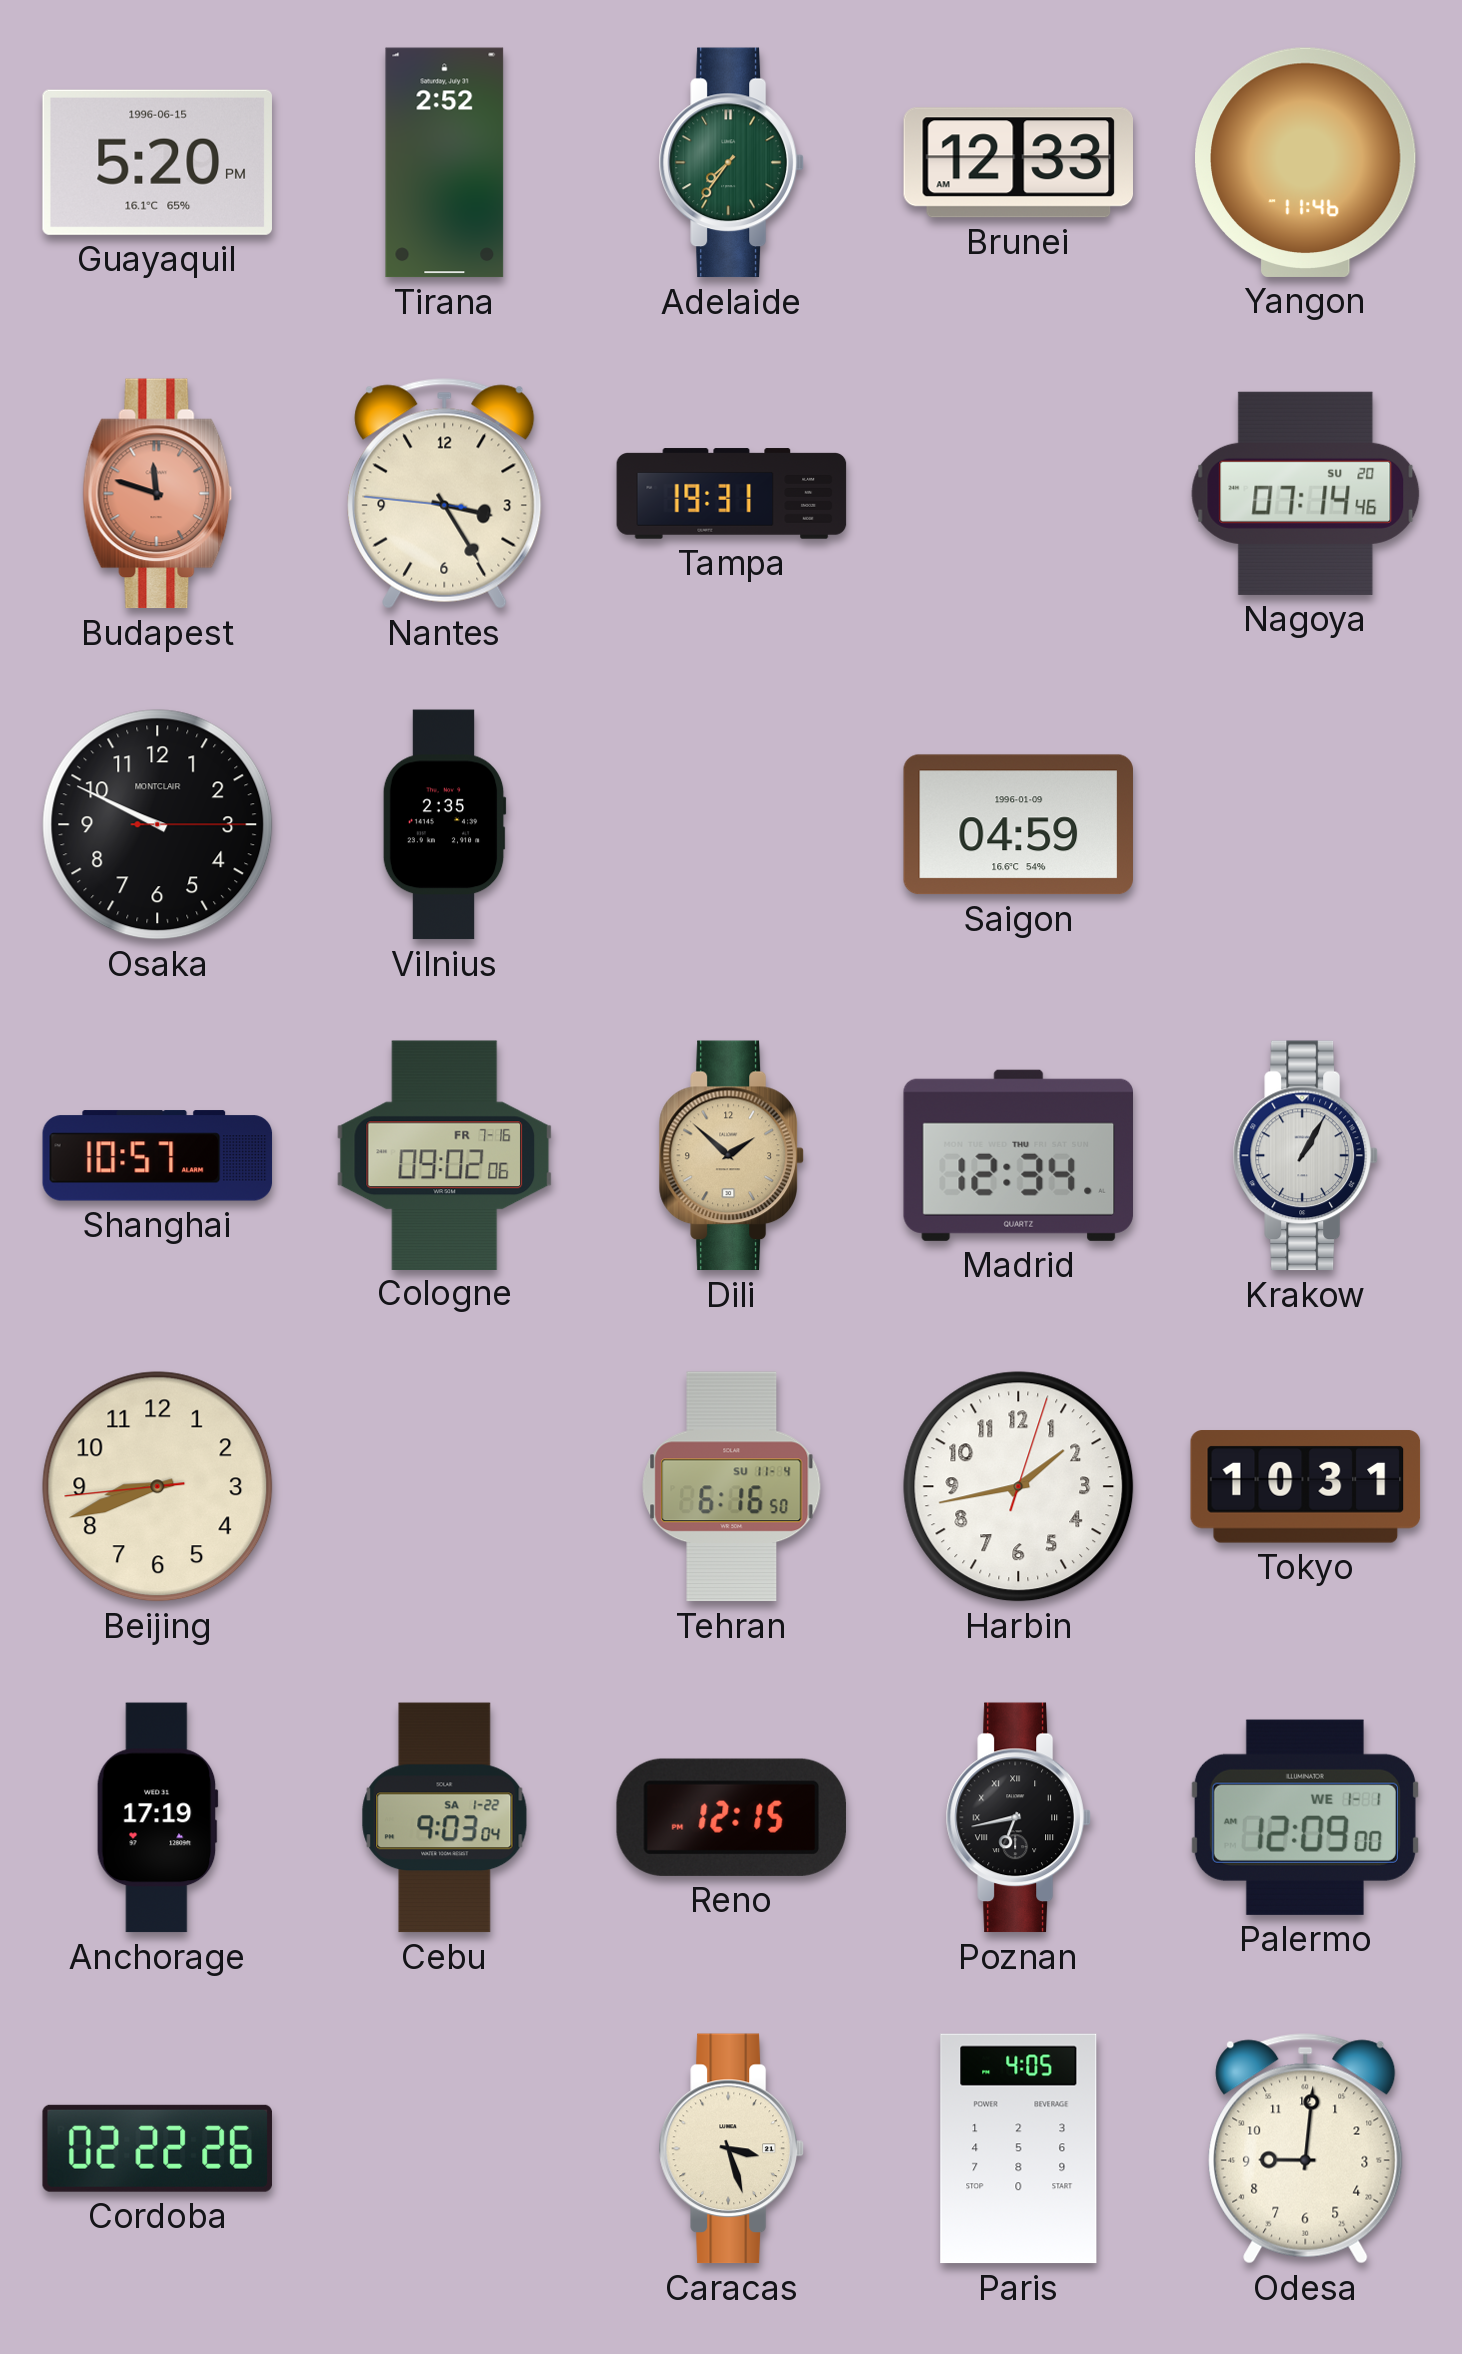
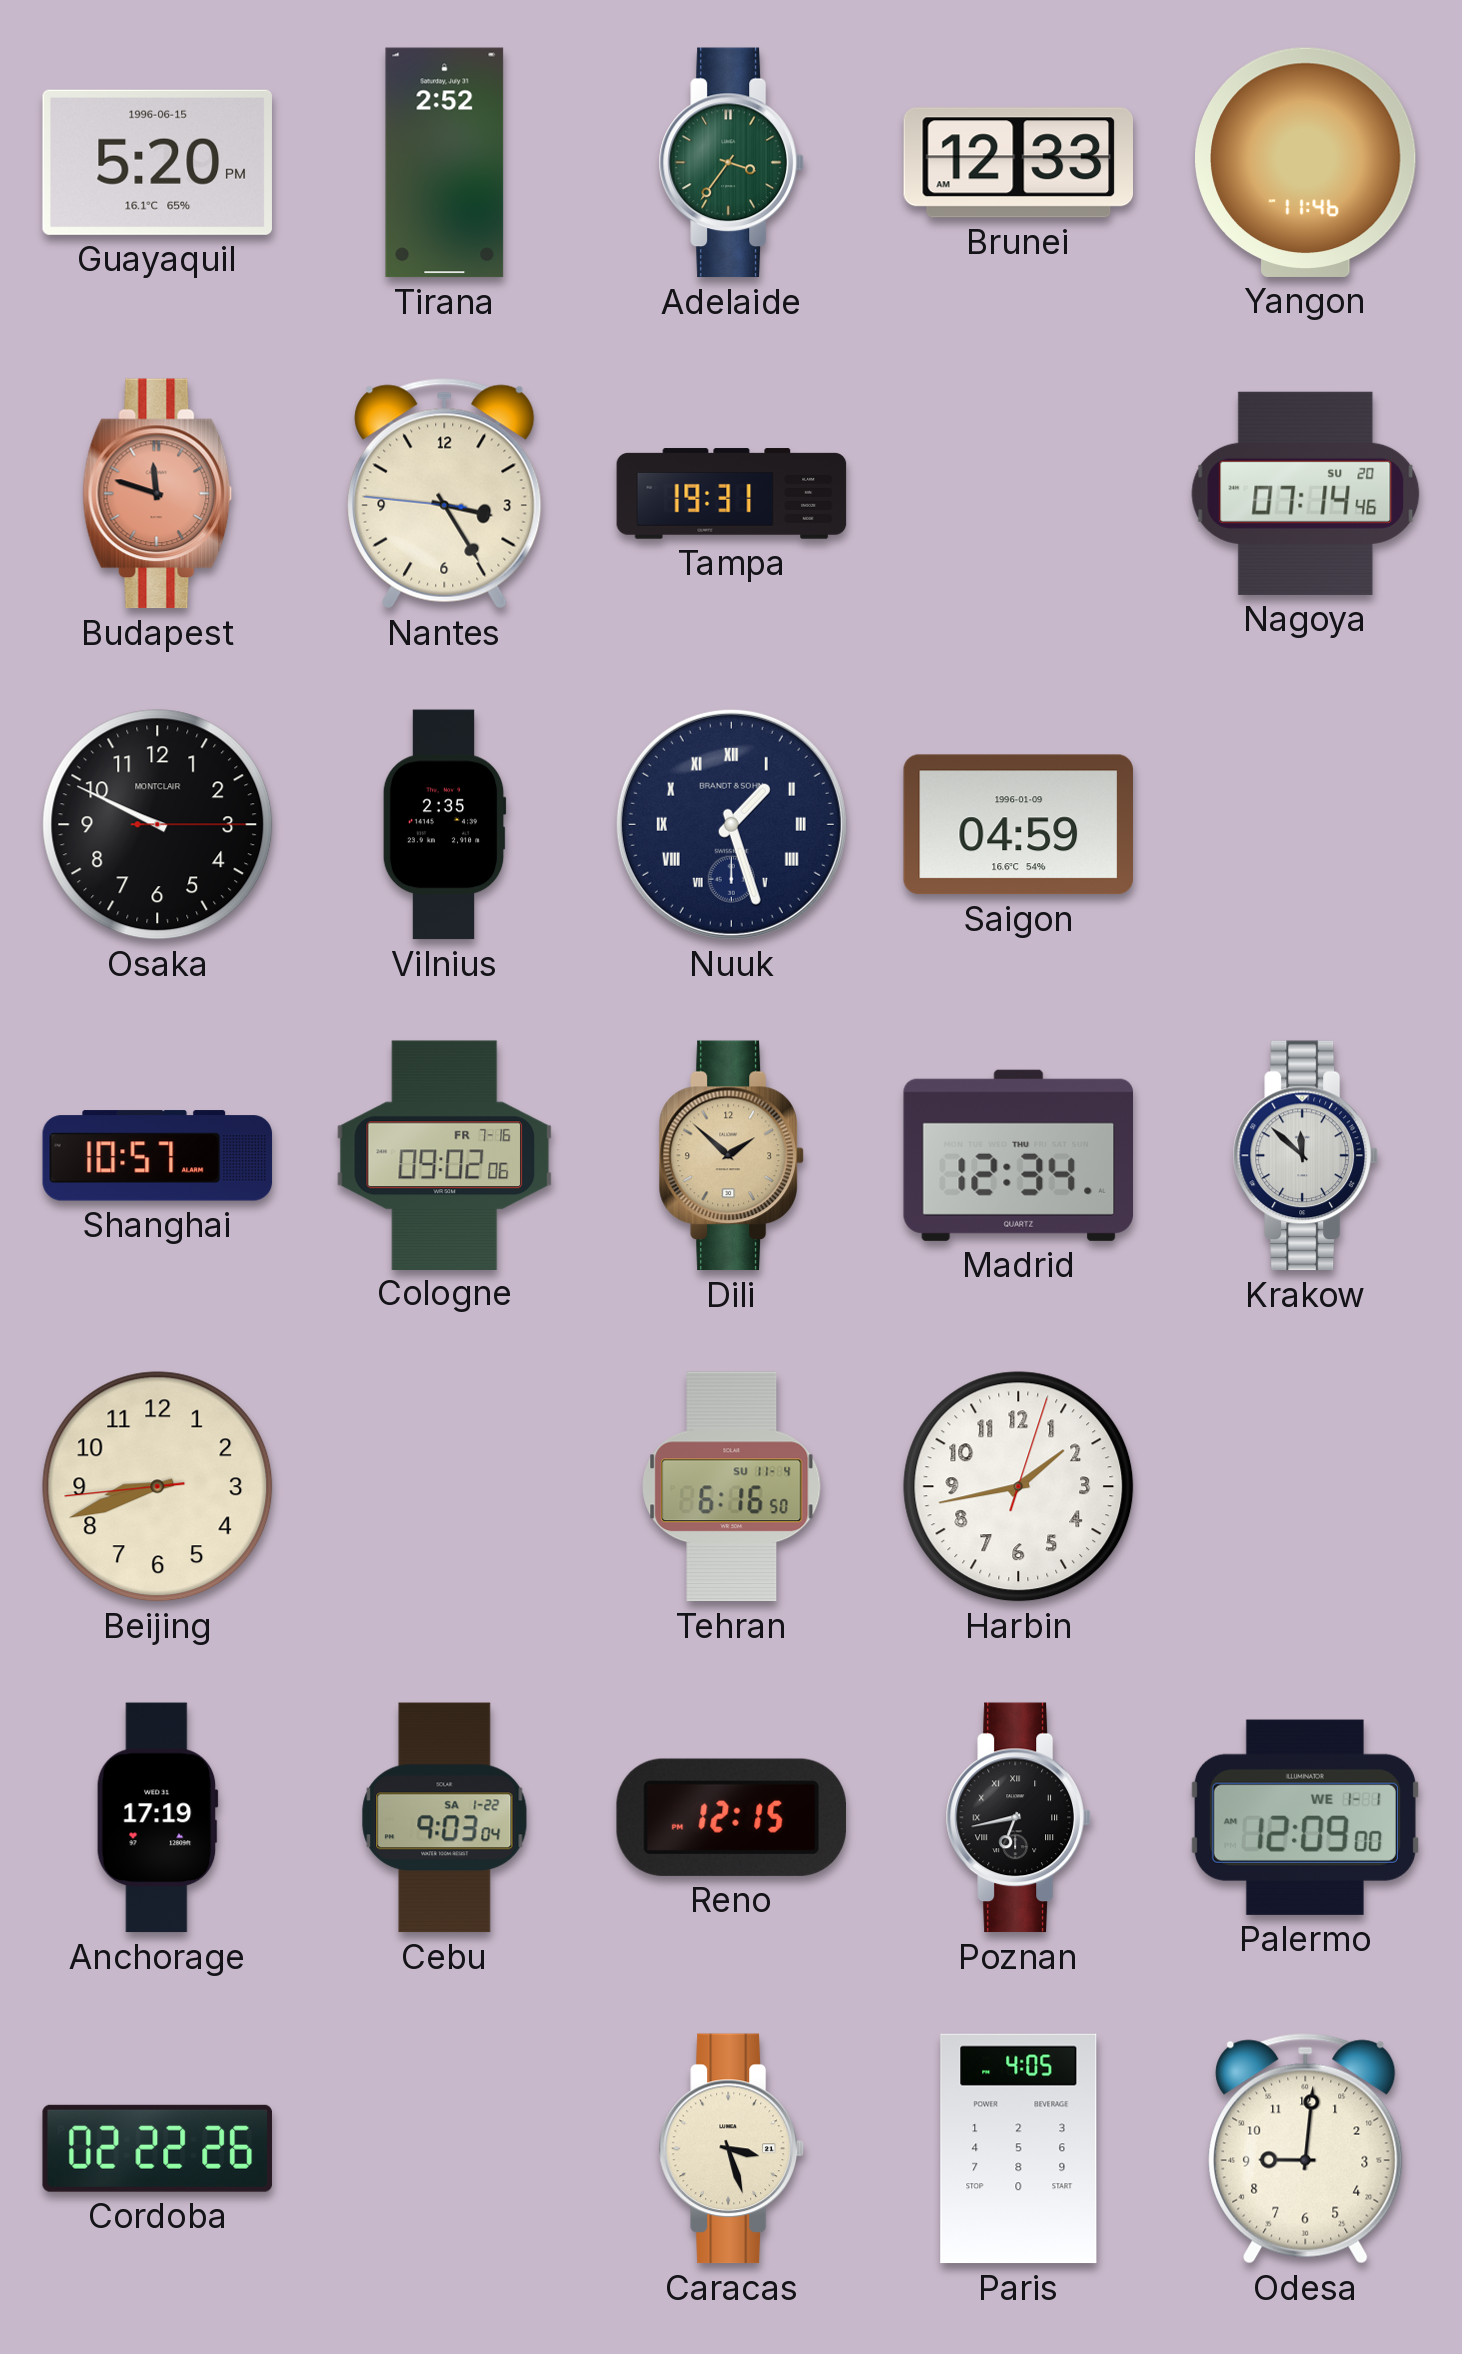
Adelaide: 7:36 -> 3:36 (731, 163)
Nuuk: none -> 1:27 (731, 824)
Krakow: 1:05 -> 11:52 (1305, 1156)
Tokyo: 10:31 -> none (1306, 1487)
